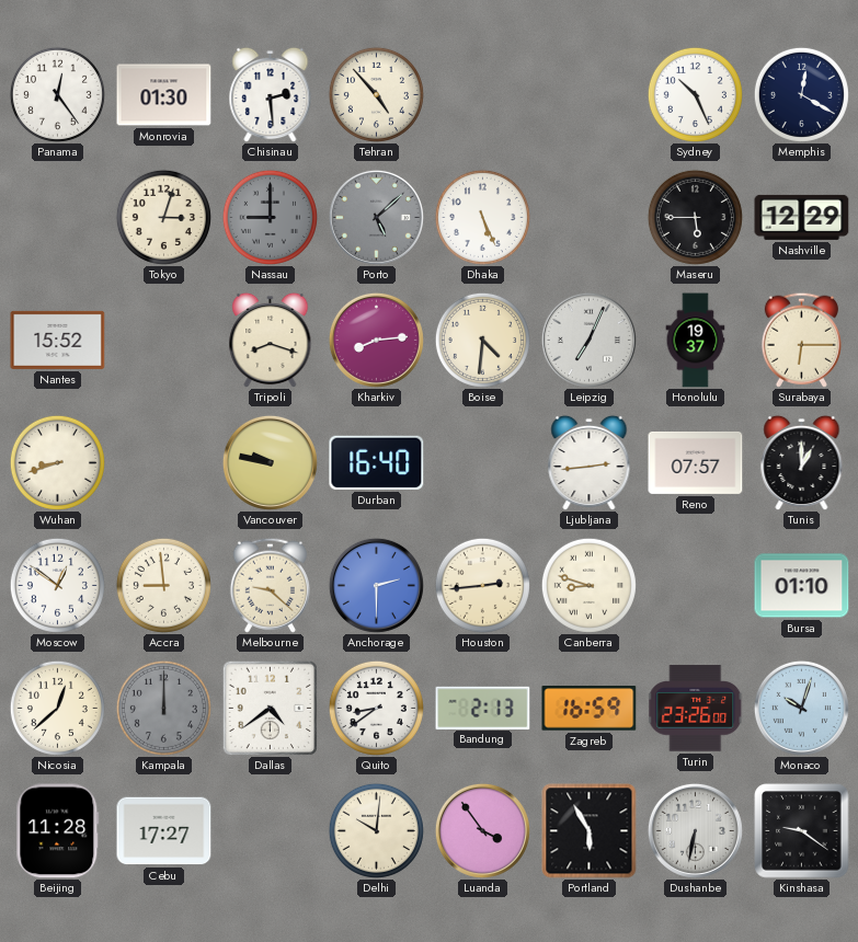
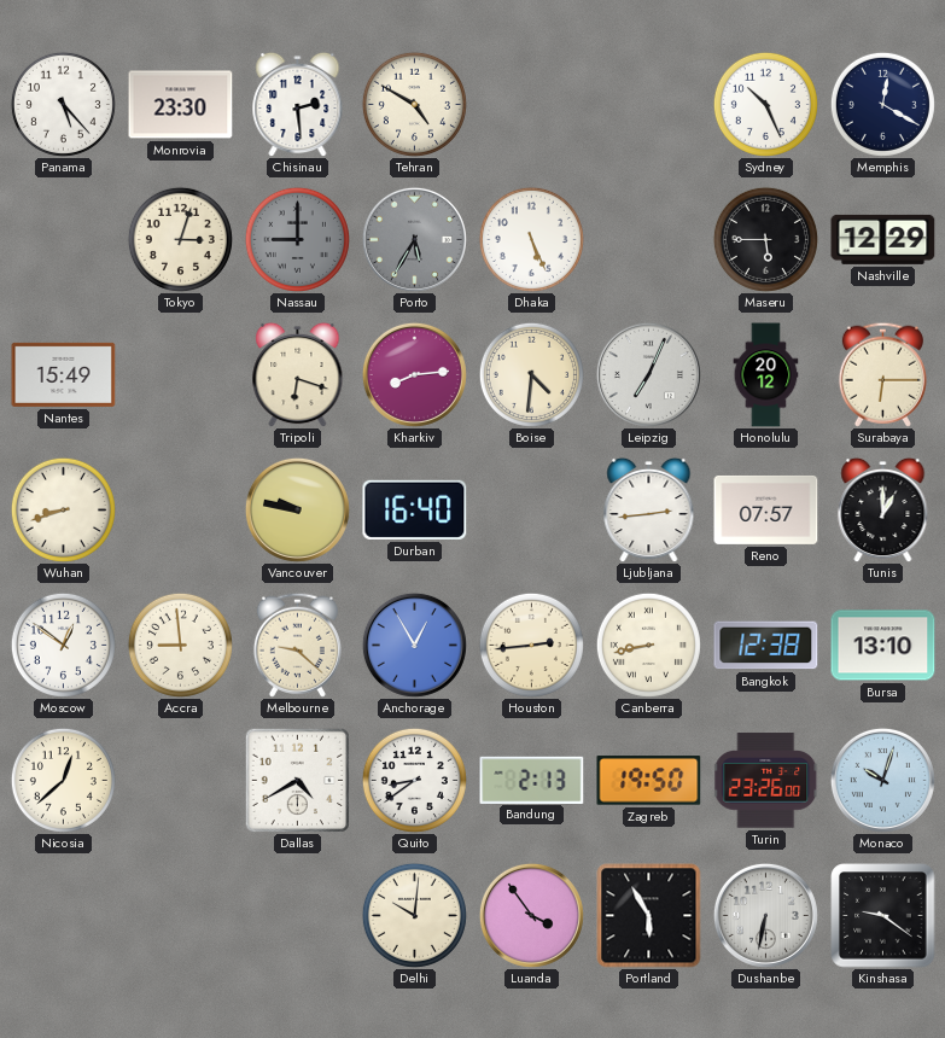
Panama: 12:24 -> 5:23 (63, 104)
Monrovia: 01:30 -> 23:30 (181, 105)
Tehran: 4:53 -> 4:50 (414, 104)
Porto: 5:08 -> 5:35 (414, 239)
Nantes: 15:52 -> 15:49 (64, 374)
Tripoli: 8:18 -> 6:18 (298, 374)
Honolulu: 19:37 -> 20:12 (766, 375)
Anchorage: 2:30 -> 12:55 (414, 645)
Canberra: 8:48 -> 8:43 (648, 645)
Bangkok: none -> 12:38 (766, 646)
Bursa: 01:10 -> 13:10 (883, 646)
Kampala: 12:00 -> none (163, 708)
Dallas: 4:39 -> 4:40 (297, 780)
Zagreb: 16:59 -> 19:50 (649, 781)
Beijing: 11:28 -> none (58, 831)
Cebu: 17:27 -> none (164, 831)
